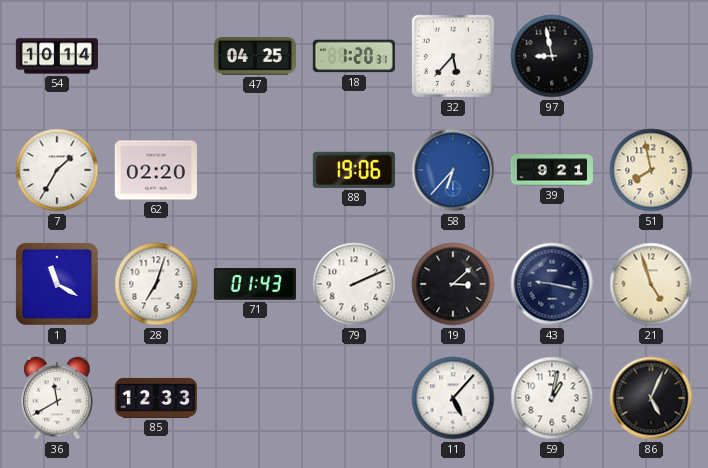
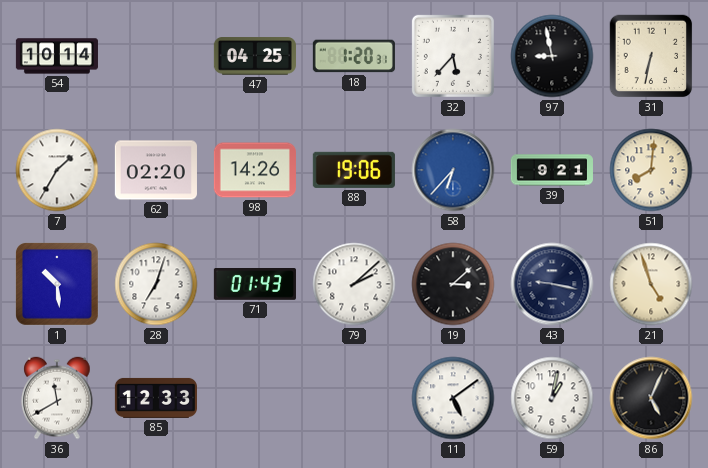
31: none -> 6:32 (651, 56)
98: none -> 14:26 (255, 170)
51: 7:58 -> 8:01 (651, 170)
1: 11:20 -> 10:29 (57, 284)
79: 2:11 -> 2:08 (354, 284)
11: 5:07 -> 5:09 (453, 398)
